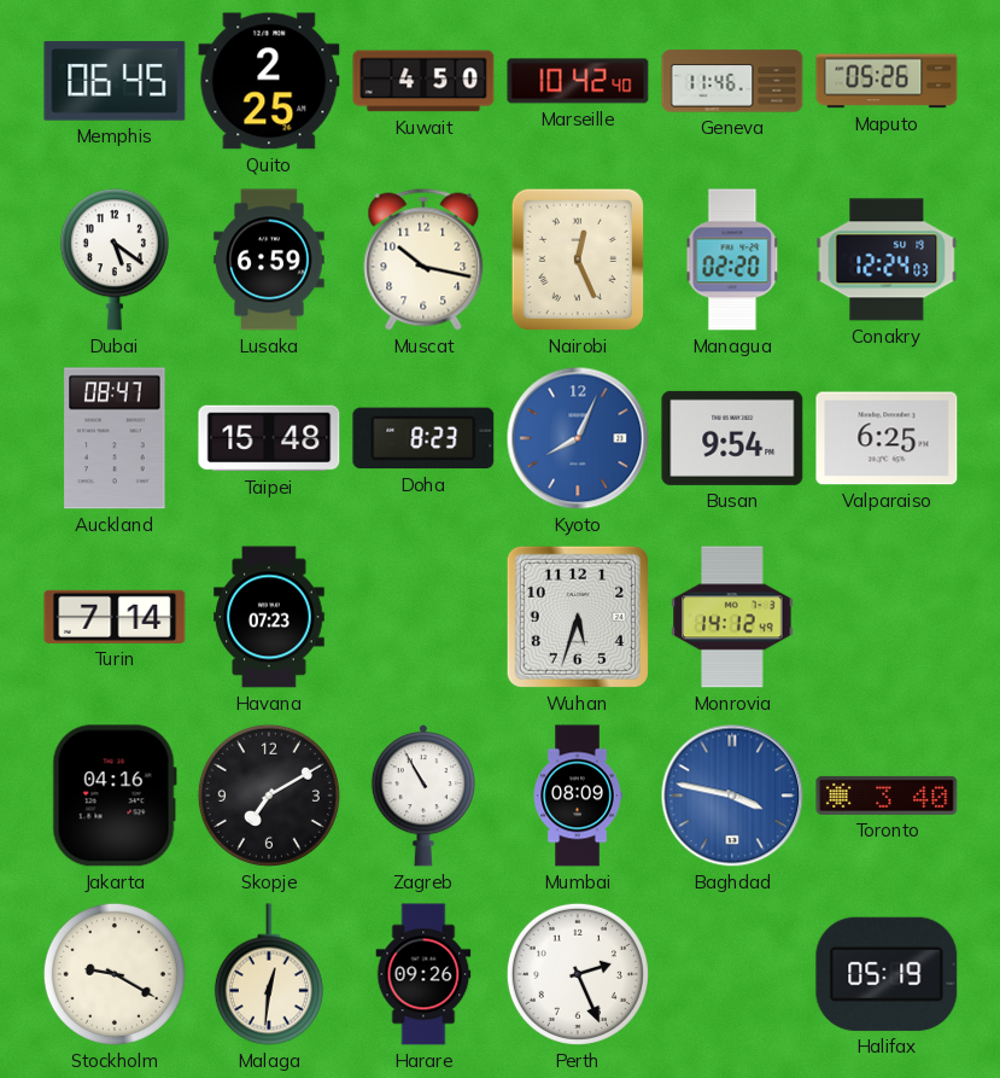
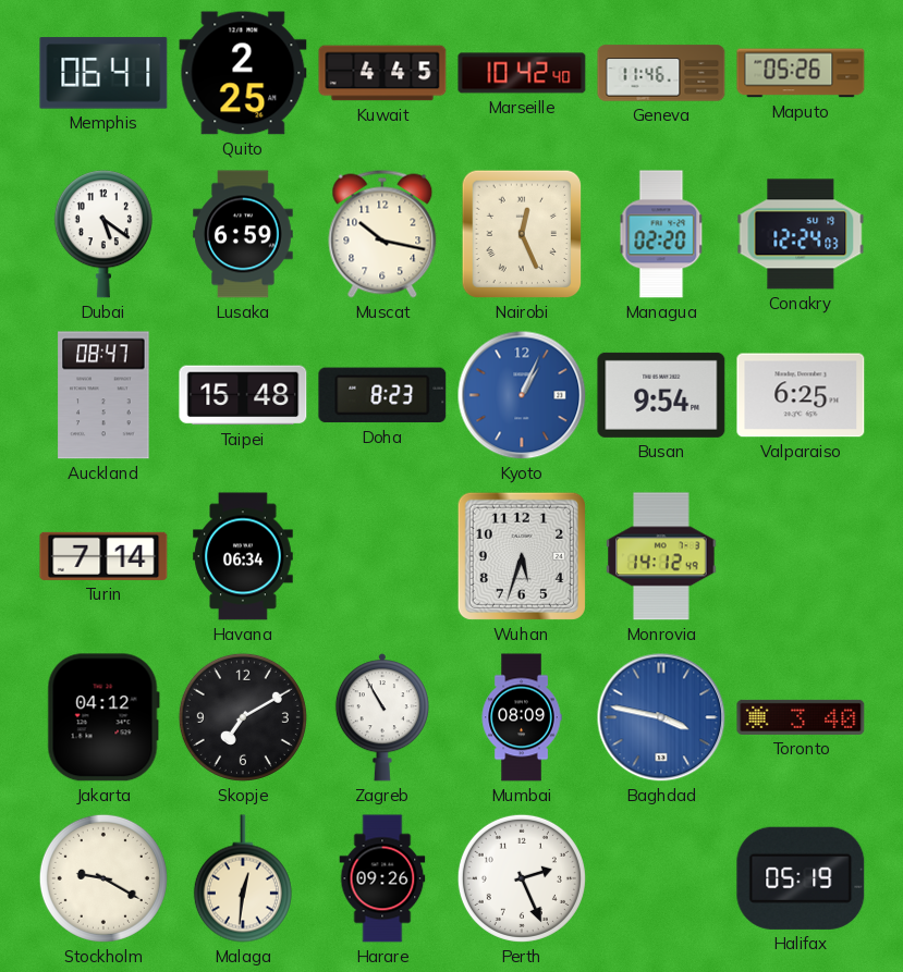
Memphis: 06:45 -> 06:41 (103, 73)
Kuwait: 4:50 -> 4:45 (382, 73)
Kyoto: 8:04 -> 1:04 (522, 395)
Havana: 07:23 -> 06:34 (243, 556)
Jakarta: 04:16 -> 04:12 (103, 717)
